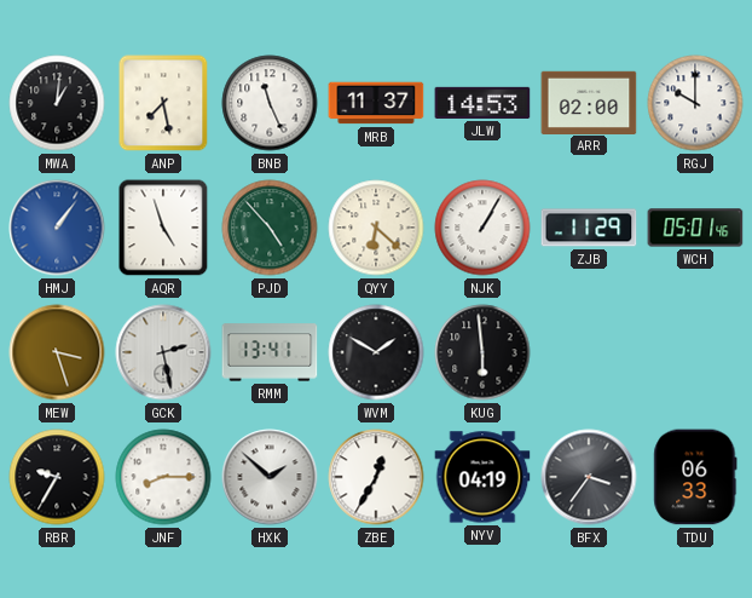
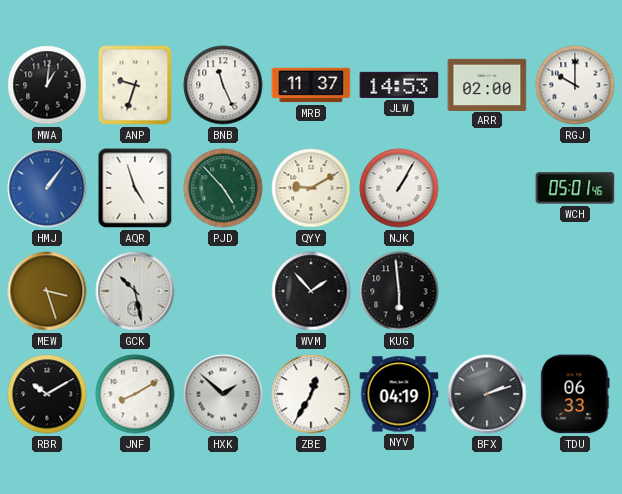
ANP: 7:28 -> 9:33 (135, 85)
QYY: 6:22 -> 9:10 (311, 188)
ZJB: 11:29 -> none (589, 228)
GCK: 2:28 -> 10:28 (135, 291)
RMM: 13:41 -> none (270, 352)
WVM: 1:50 -> 1:53 (311, 291)
RBR: 9:35 -> 10:10 (47, 394)
JNF: 8:15 -> 8:10 (135, 394)
BFX: 3:36 -> 2:12 (487, 394)
